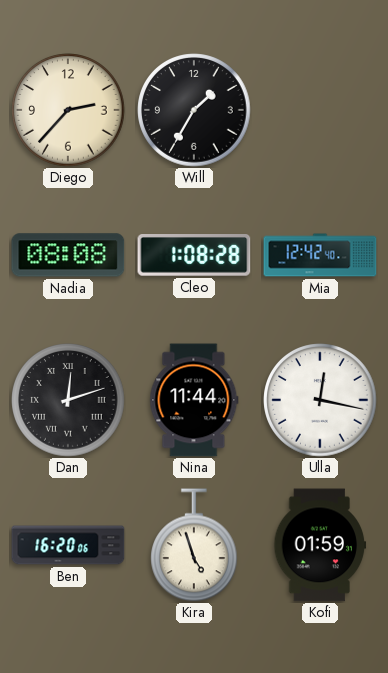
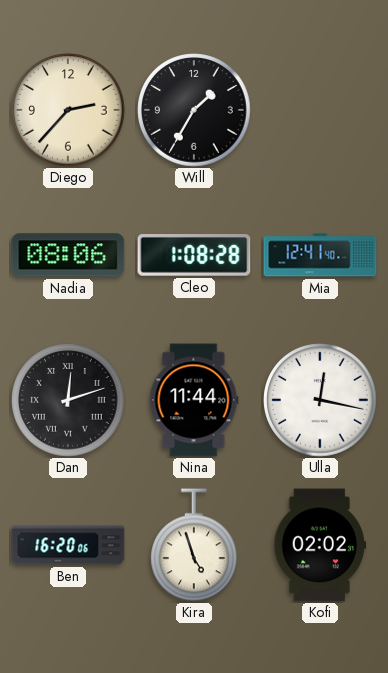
Nadia: 08:08 -> 08:06 (68, 255)
Mia: 12:42 -> 12:41 (320, 255)
Kofi: 01:59 -> 02:02 (320, 545)
